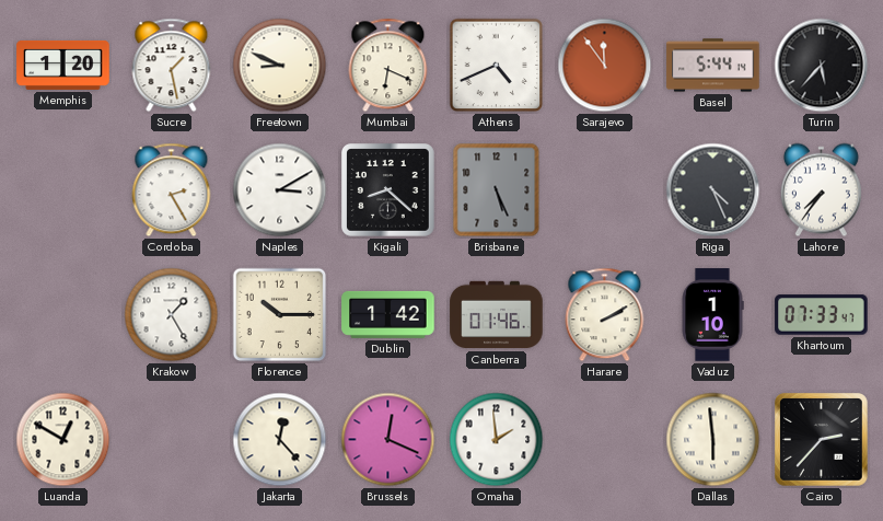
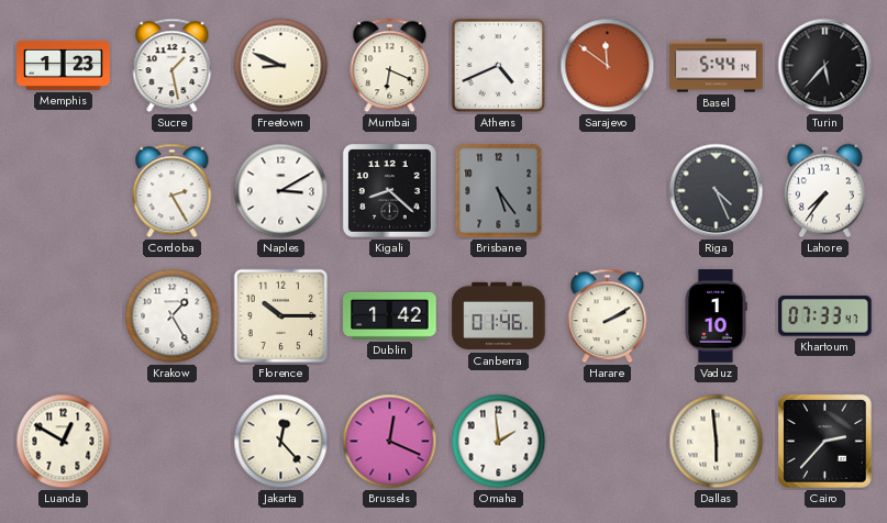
Memphis: 1:20 -> 1:23 (64, 65)
Sarajevo: 11:54 -> 11:51 (608, 66)
Brisbane: 5:26 -> 5:24 (499, 191)
